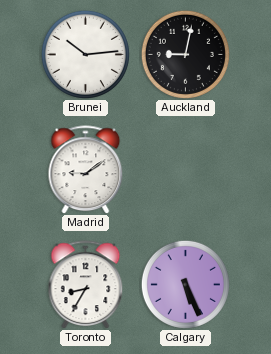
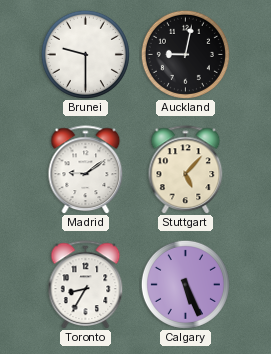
Brunei: 10:14 -> 9:30 (85, 54)
Stuttgart: none -> 5:07 (186, 170)
